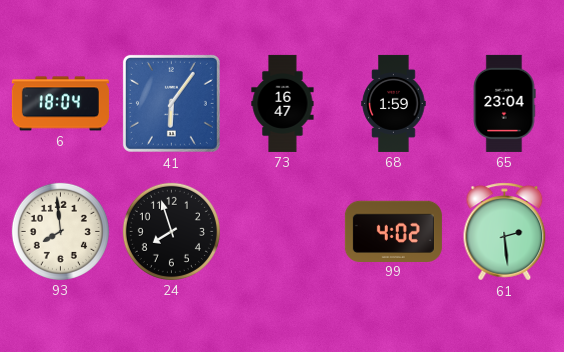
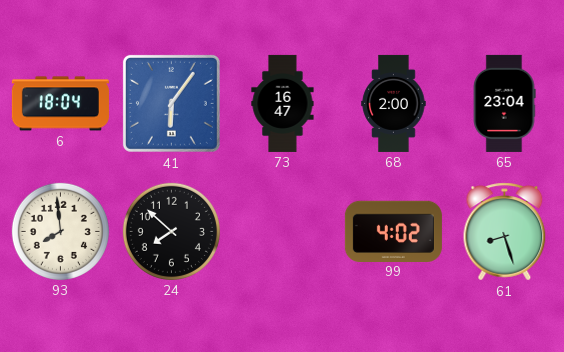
68: 1:59 -> 2:00 (394, 103)
24: 7:57 -> 7:52 (171, 231)
61: 2:29 -> 8:27 (505, 232)
